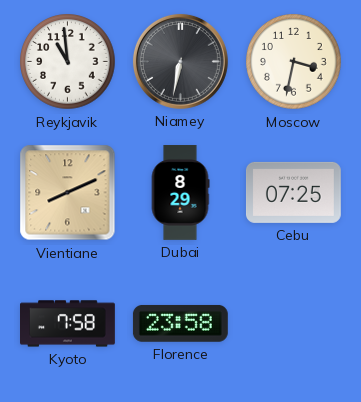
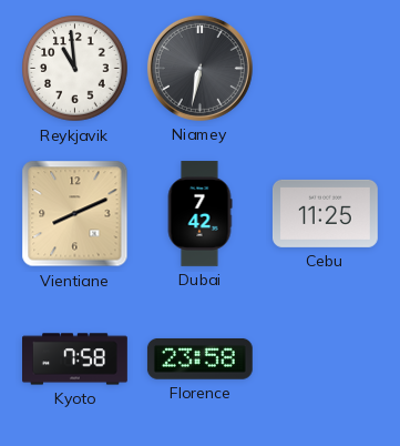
Moscow: 3:32 -> none (294, 62)
Dubai: 8:29 -> 7:42 (199, 214)
Cebu: 07:25 -> 11:25 (325, 213)
